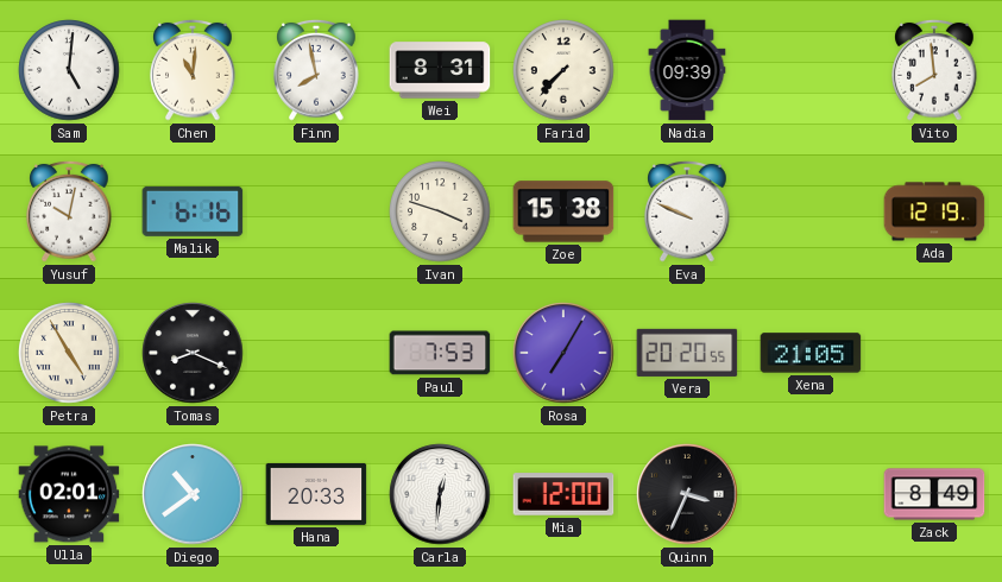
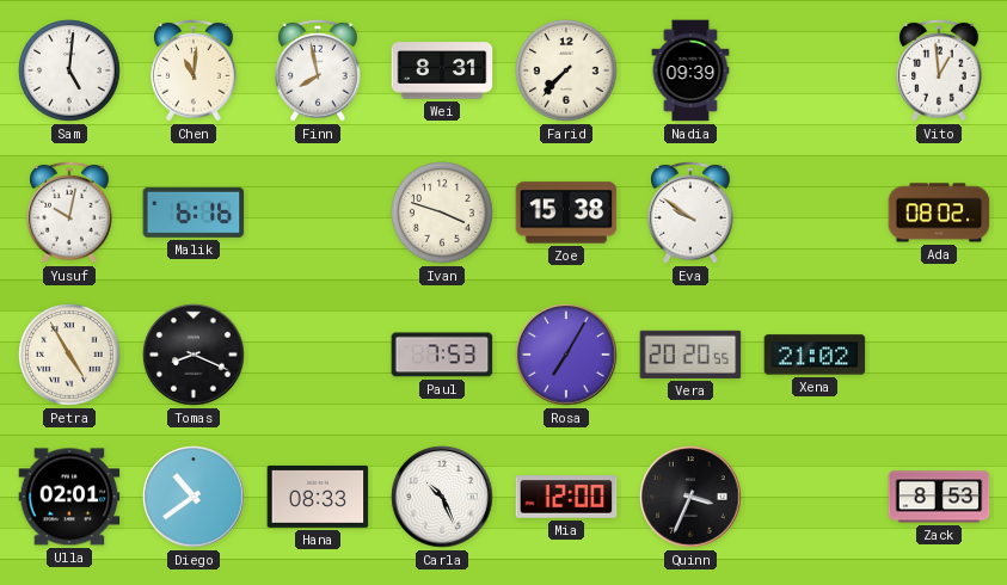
Vito: 7:59 -> 12:59 (939, 70)
Eva: 9:49 -> 9:51 (690, 213)
Ada: 12:19 -> 08:02 (939, 213)
Xena: 21:05 -> 21:02 (815, 355)
Hana: 20:33 -> 08:33 (318, 497)
Carla: 12:31 -> 10:26 (442, 497)
Zack: 8:49 -> 8:53 (939, 497)
